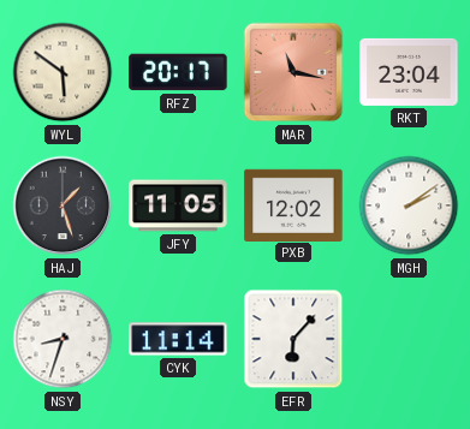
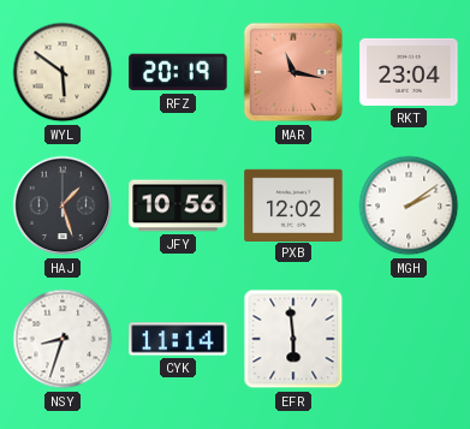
RFZ: 20:17 -> 20:19 (178, 72)
JFY: 11:05 -> 10:56 (178, 205)
EFR: 6:07 -> 5:59 (293, 339)
